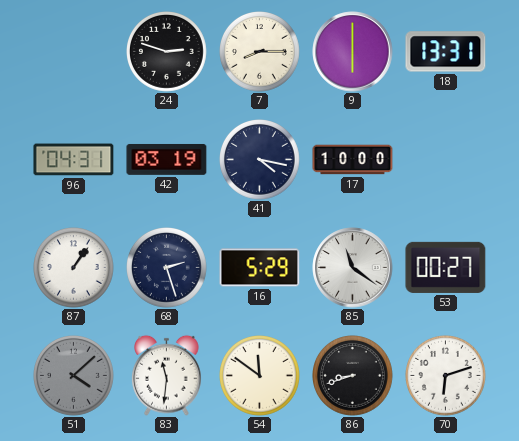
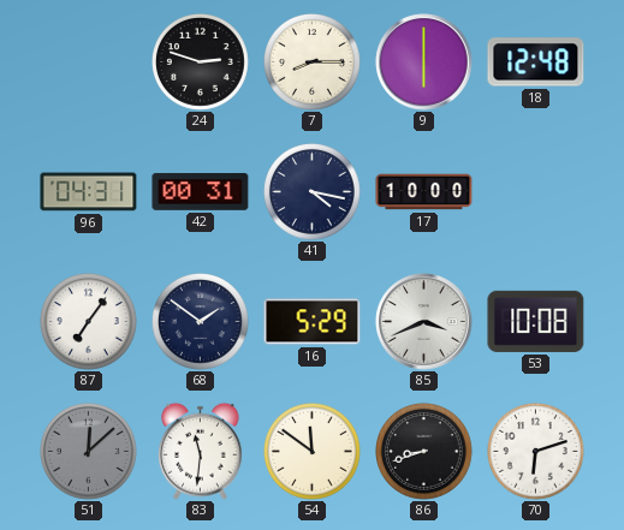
18: 13:31 -> 12:48 (536, 62)
42: 03:19 -> 00:31 (201, 191)
87: 1:06 -> 7:06 (89, 322)
68: 2:27 -> 1:51 (201, 322)
85: 11:21 -> 3:41 (424, 322)
53: 00:27 -> 10:08 (536, 321)
51: 4:08 -> 12:08 (89, 452)
